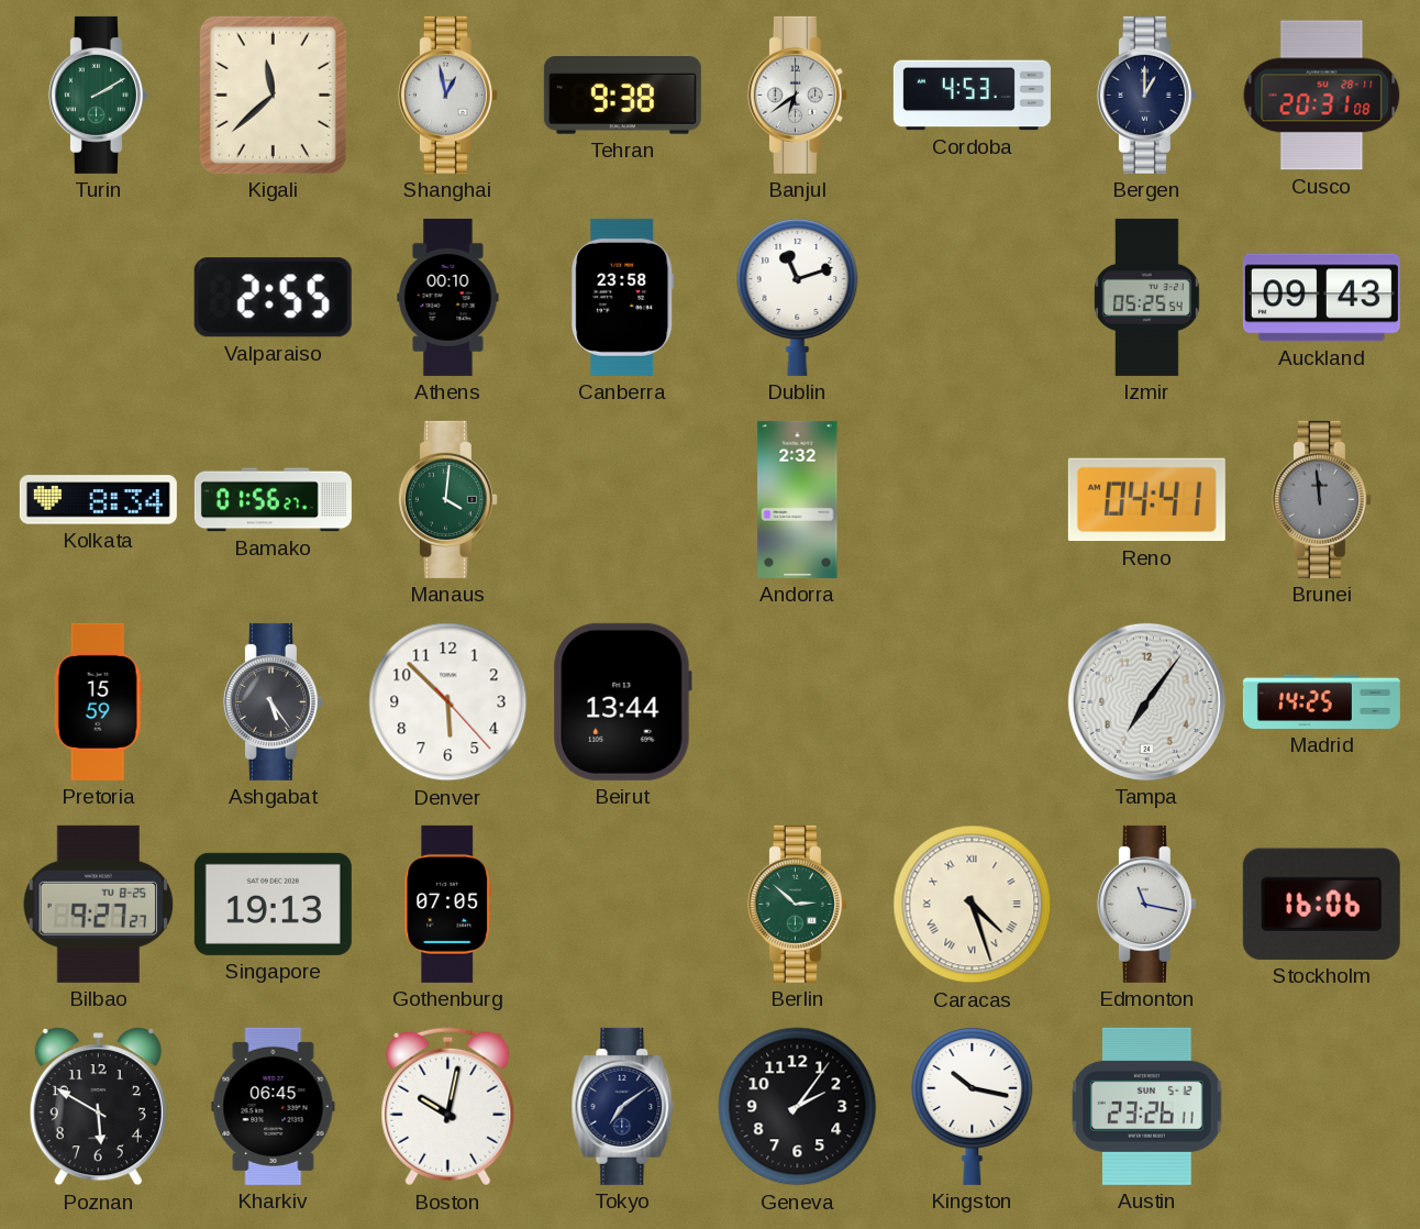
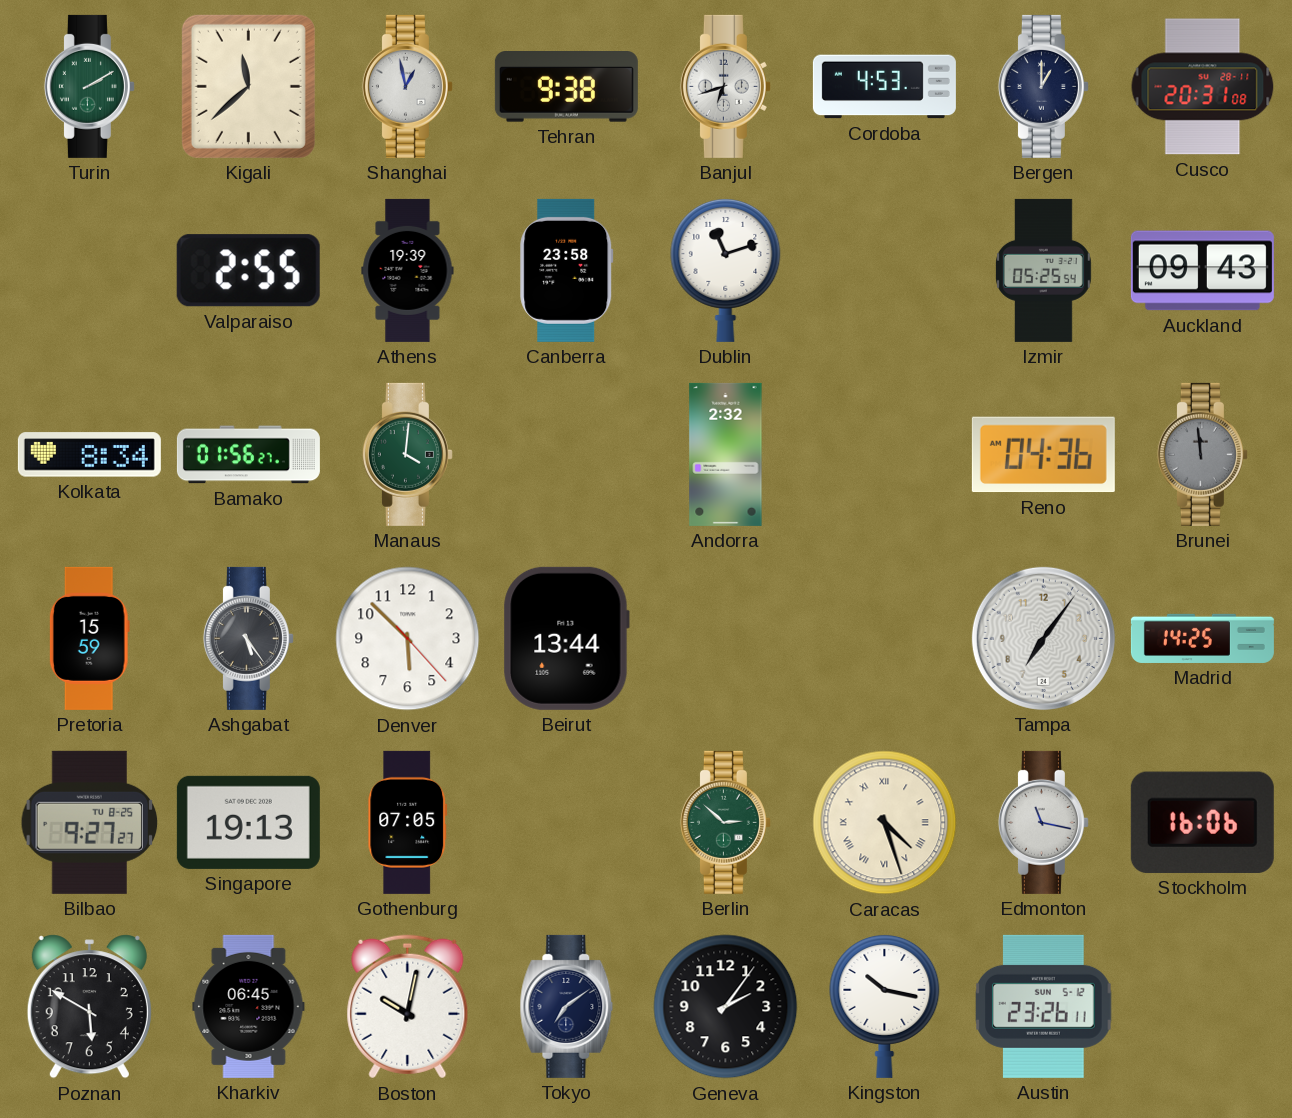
Banjul: 6:39 -> 6:42 (725, 86)
Athens: 00:10 -> 19:39 (408, 270)
Reno: 04:41 -> 04:36 (1043, 455)
